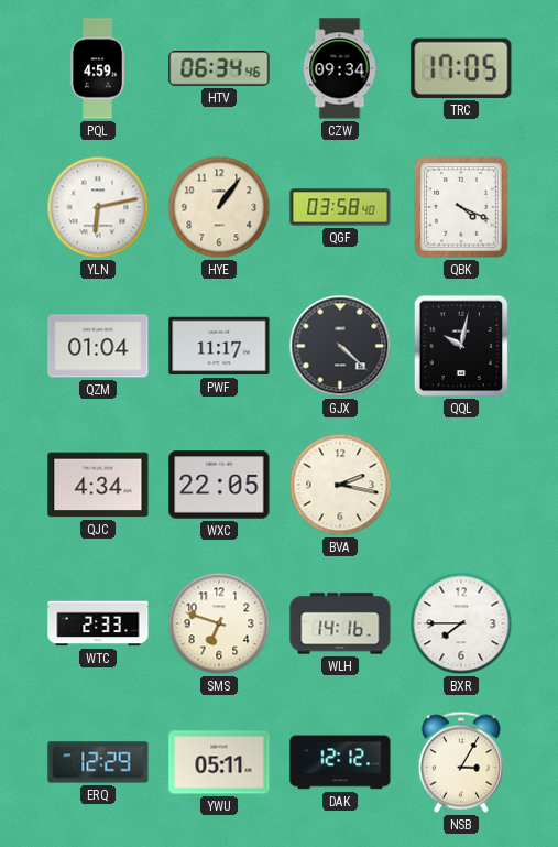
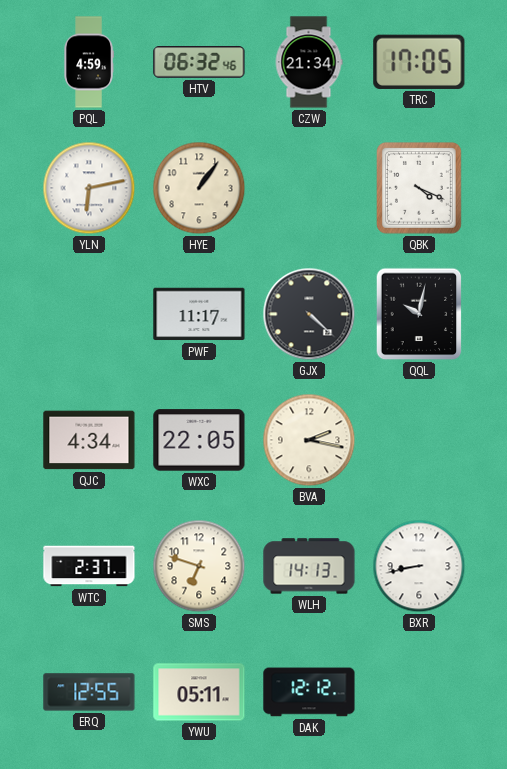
HTV: 06:34 -> 06:32 (199, 62)
CZW: 09:34 -> 21:34 (309, 62)
QGF: 03:58 -> none (340, 207)
QZM: 01:04 -> none (98, 346)
WTC: 2:33 -> 2:37 (89, 566)
WLH: 14:16 -> 14:13 (309, 566)
BXR: 7:45 -> 8:43 (419, 566)
ERQ: 12:29 -> 12:55 (89, 692)
NSB: 3:05 -> none (461, 762)
